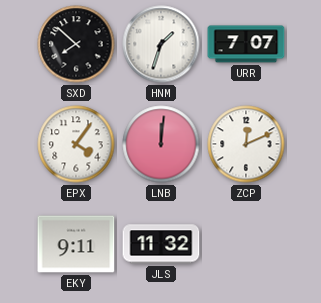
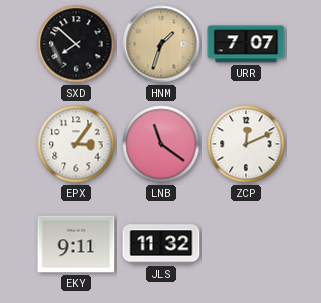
HNM dial: white -> champagne (161, 44)
EPX: 4:06 -> 3:06 (76, 144)
LNB: 12:01 -> 11:21 (161, 144)
